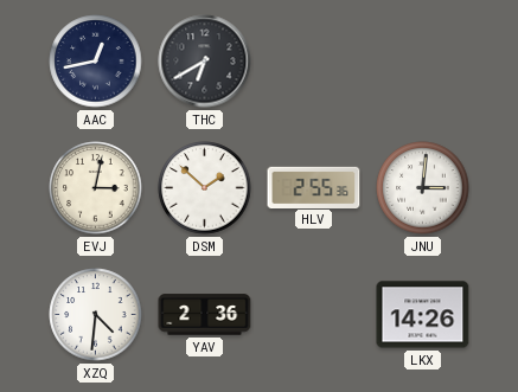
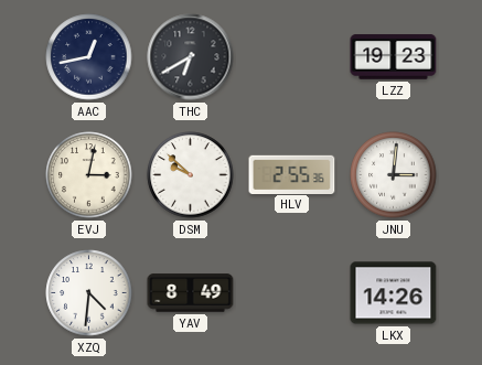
LZZ: none -> 19:23 (394, 57)
DSM: 1:52 -> 9:52 (191, 175)
YAV: 2:36 -> 8:49 (191, 293)
